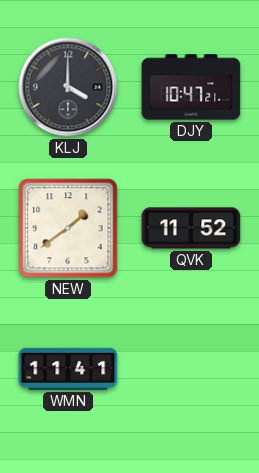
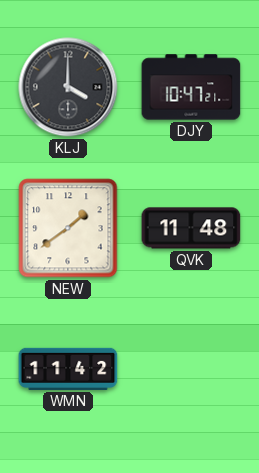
QVK: 11:52 -> 11:48 (191, 228)
WMN: 11:41 -> 11:42 (68, 369)
